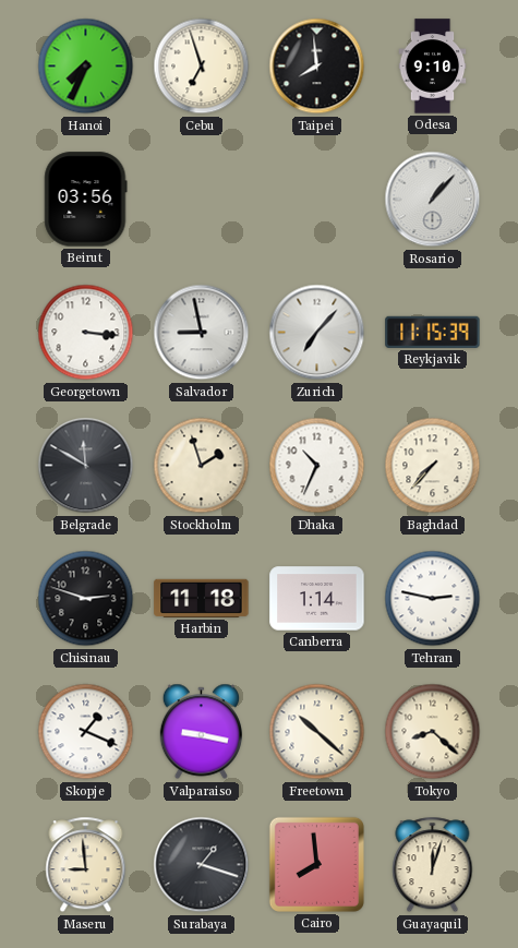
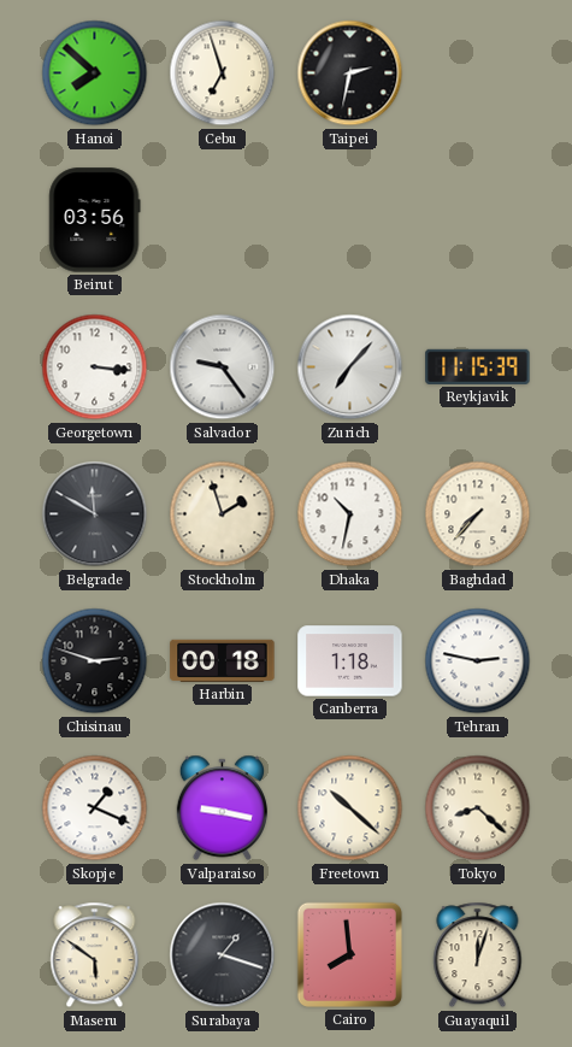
Hanoi: 7:34 -> 7:52 (95, 73)
Taipei: 7:59 -> 2:32 (350, 73)
Odesa: 9:10 -> none (433, 67)
Rosario: 1:07 -> none (433, 200)
Salvador: 8:58 -> 9:24 (223, 367)
Dhaka: 10:34 -> 10:32 (350, 514)
Harbin: 11:18 -> 00:18 (223, 660)
Canberra: 1:14 -> 1:18 (350, 661)
Maseru: 8:59 -> 5:51 (95, 955)
